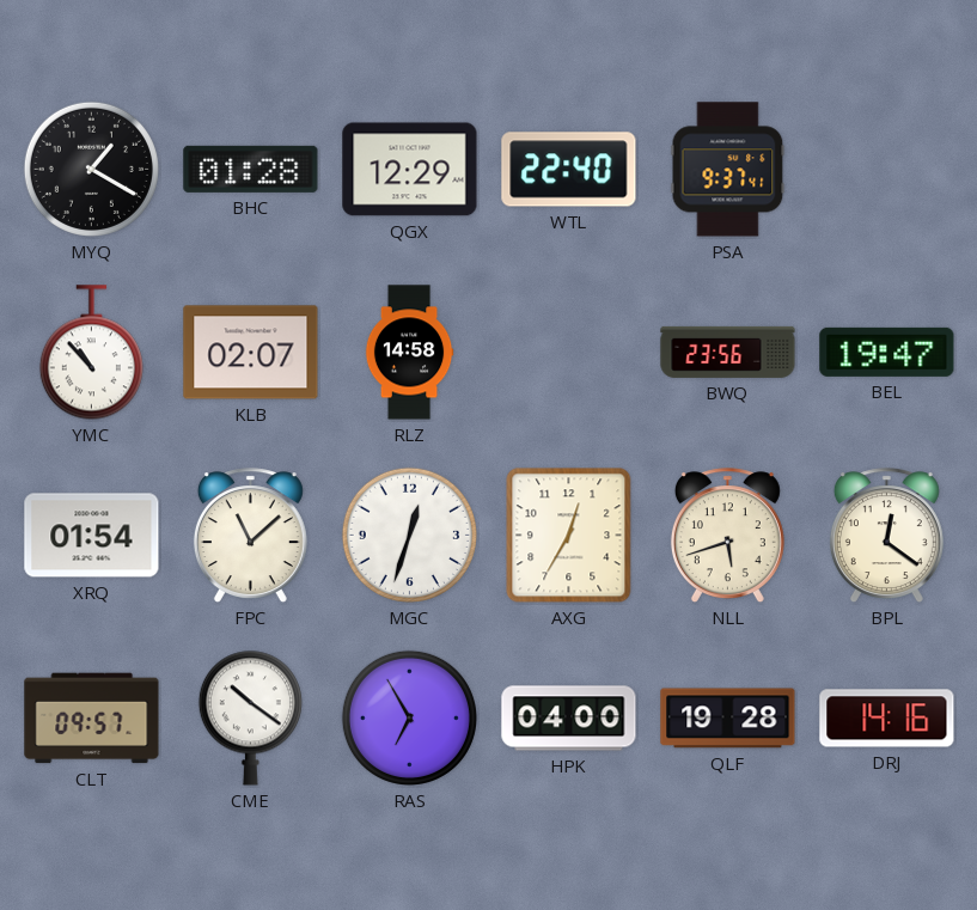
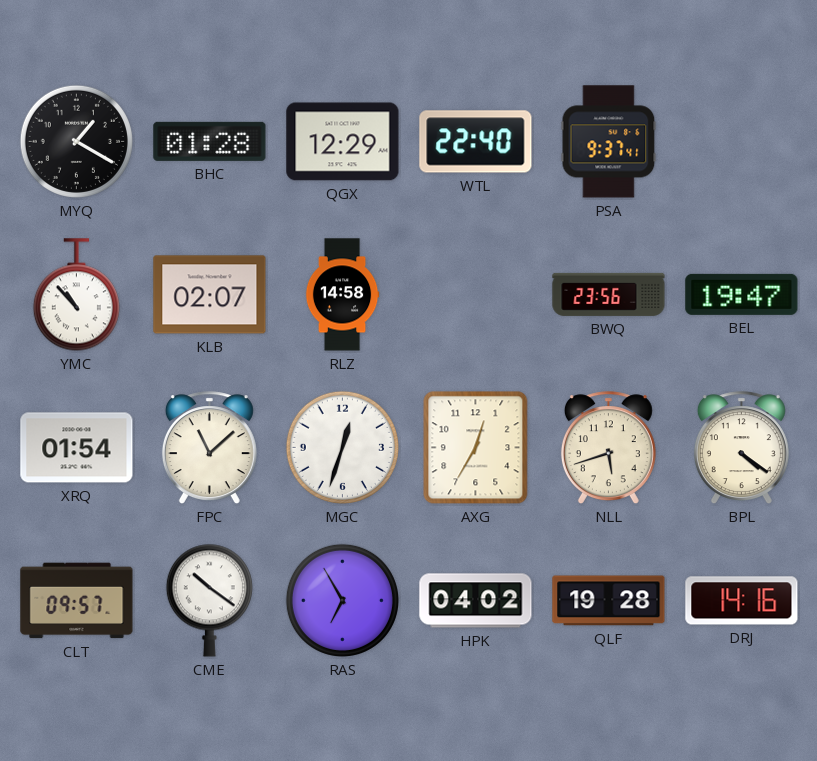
BPL: 12:21 -> 4:21 (741, 448)
HPK: 04:00 -> 04:02 (476, 601)
